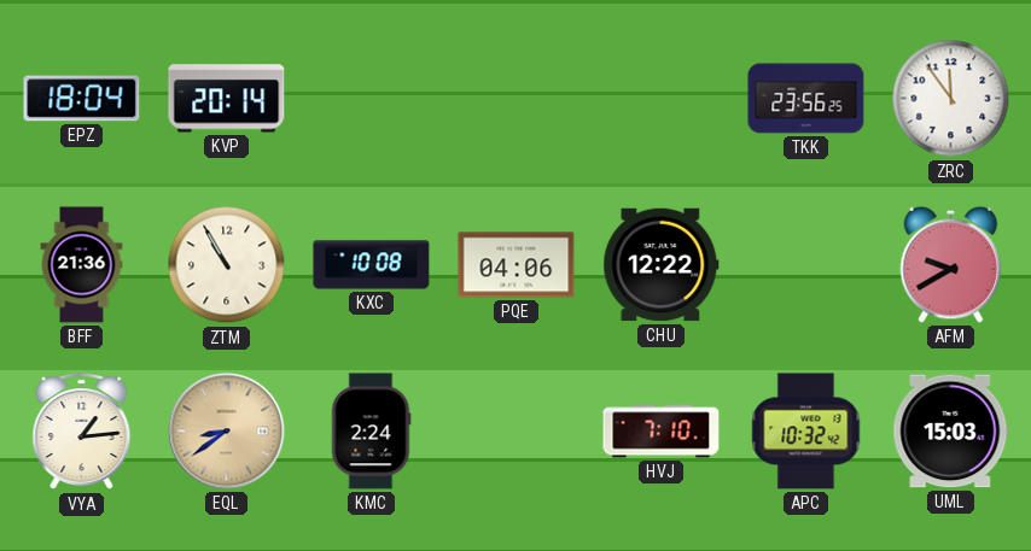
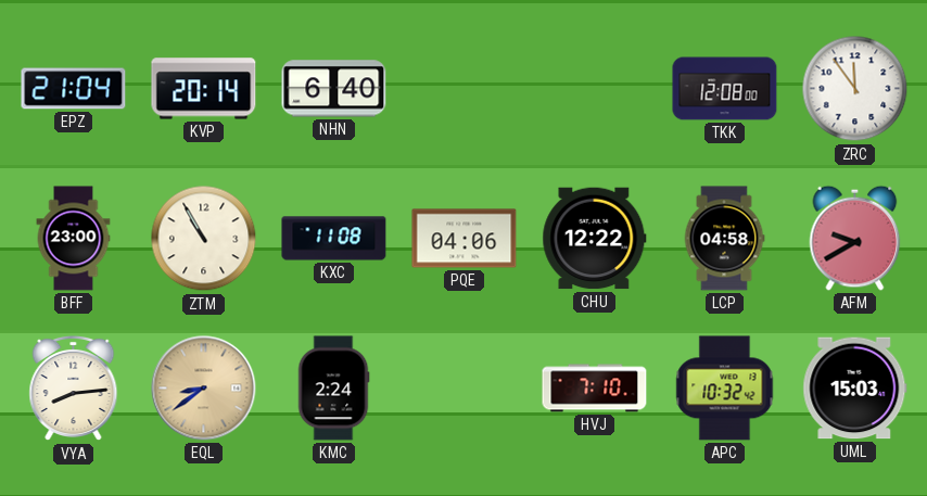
EPZ: 18:04 -> 21:04 (74, 89)
NHN: none -> 6:40 (334, 89)
TKK: 23:56 -> 12:08 (725, 89)
BFF: 21:36 -> 23:00 (74, 239)
KXC: 10:08 -> 11:08 (334, 239)
LCP: none -> 04:58 (724, 239)
VYA: 1:14 -> 8:14 (74, 389)
